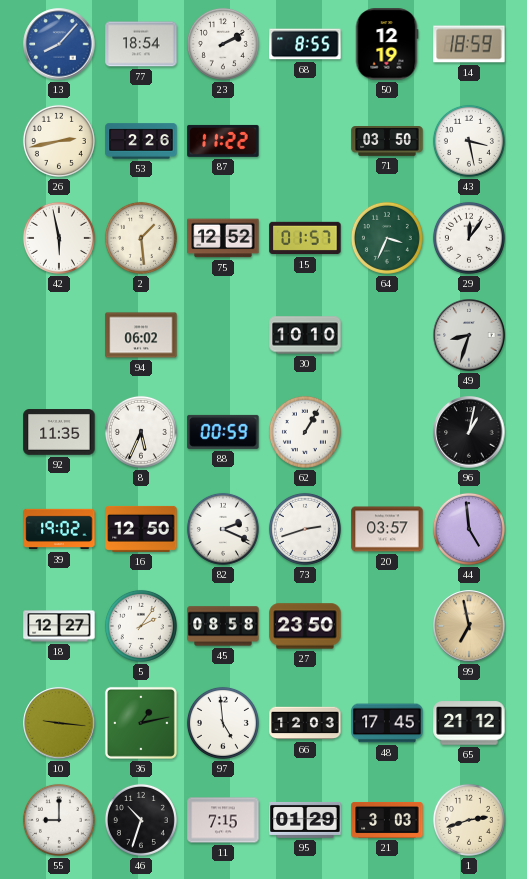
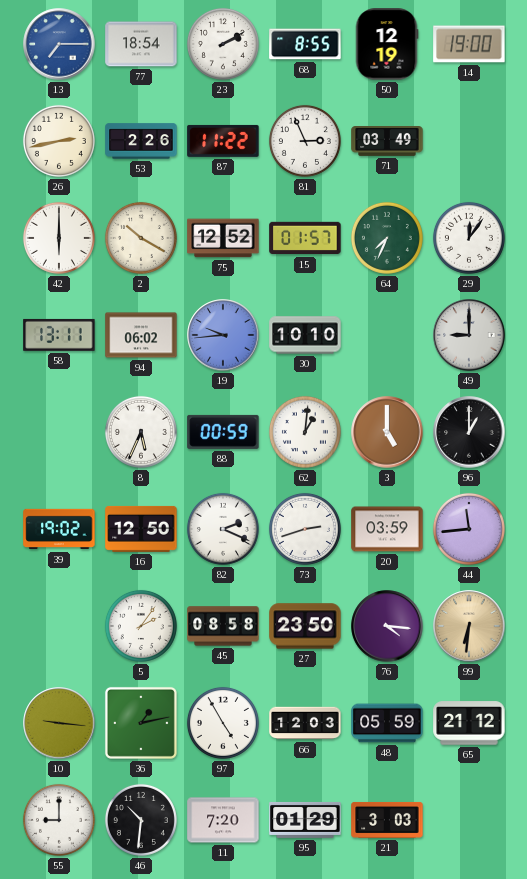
13: 8:07 -> 7:15 (59, 44)
14: 18:59 -> 19:00 (469, 44)
81: none -> 2:56 (305, 141)
71: 03:50 -> 03:49 (387, 142)
43: 3:28 -> none (469, 141)
42: 5:58 -> 6:00 (59, 238)
2: 1:29 -> 10:20 (141, 238)
64: 3:34 -> 7:34 (387, 238)
58: none -> 13:11 (59, 335)
19: none -> 9:44 (223, 335)
49: 8:33 -> 9:00 (469, 335)
92: 11:35 -> none (59, 432)
62: 1:05 -> 1:01 (305, 432)
3: none -> 5:00 (387, 432)
96: 1:02 -> 1:00 (469, 432)
20: 03:57 -> 03:59 (387, 529)
44: 4:59 -> 11:44 (469, 529)
18: 12:27 -> none (59, 626)
76: none -> 4:16 (387, 626)
99: 6:58 -> 6:31 (469, 626)
97: 4:59 -> 4:55 (223, 723)
48: 17:45 -> 05:59 (387, 723)
46: 10:33 -> 10:31 (141, 820)
11: 7:15 -> 7:20 (223, 820)
1: 2:42 -> none (469, 820)
